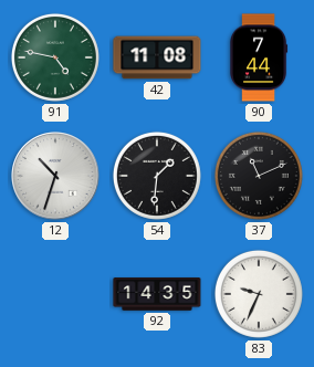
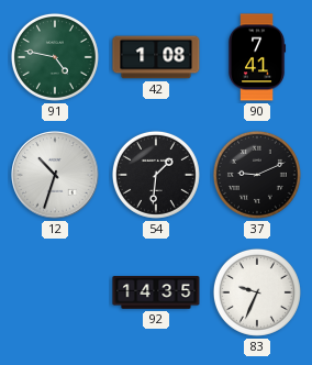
42: 11:08 -> 1:08 (156, 57)
90: 7:44 -> 7:41 (257, 57)
37: 11:11 -> 9:11 (257, 175)
